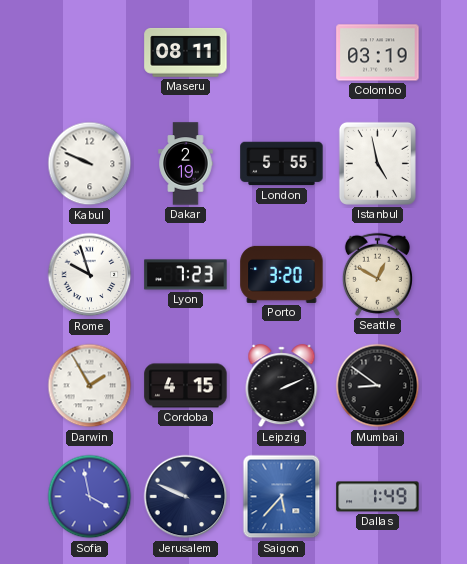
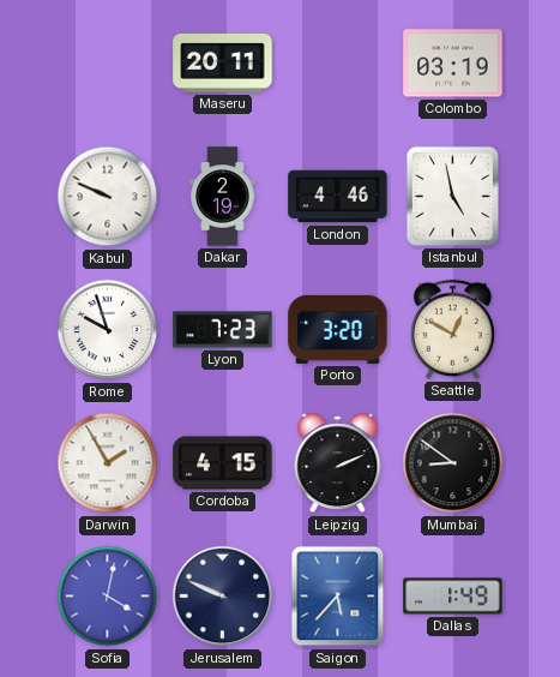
Maseru: 08:11 -> 20:11 (223, 62)
London: 5:55 -> 4:46 (338, 197)
Sofia: 3:58 -> 4:02 (108, 597)
